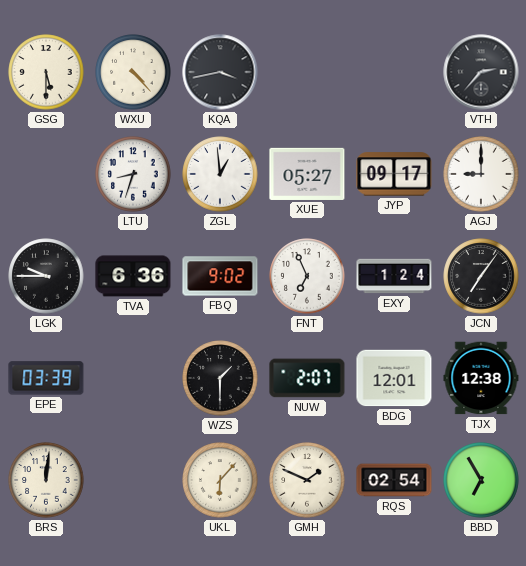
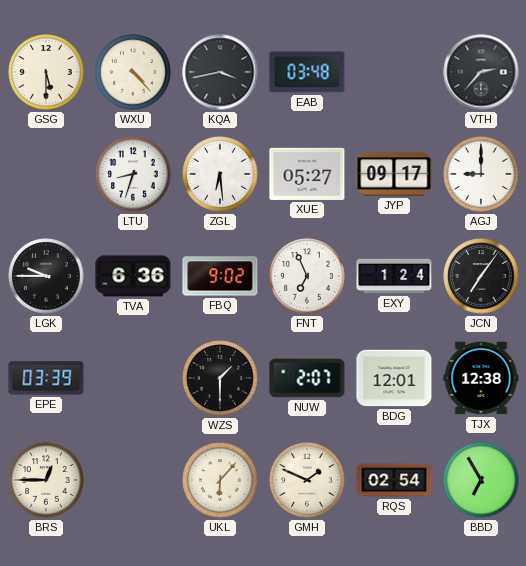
EAB: none -> 03:48 (307, 72)
ZGL: 12:59 -> 6:29 (220, 174)
BRS: 12:01 -> 12:45 (46, 480)
